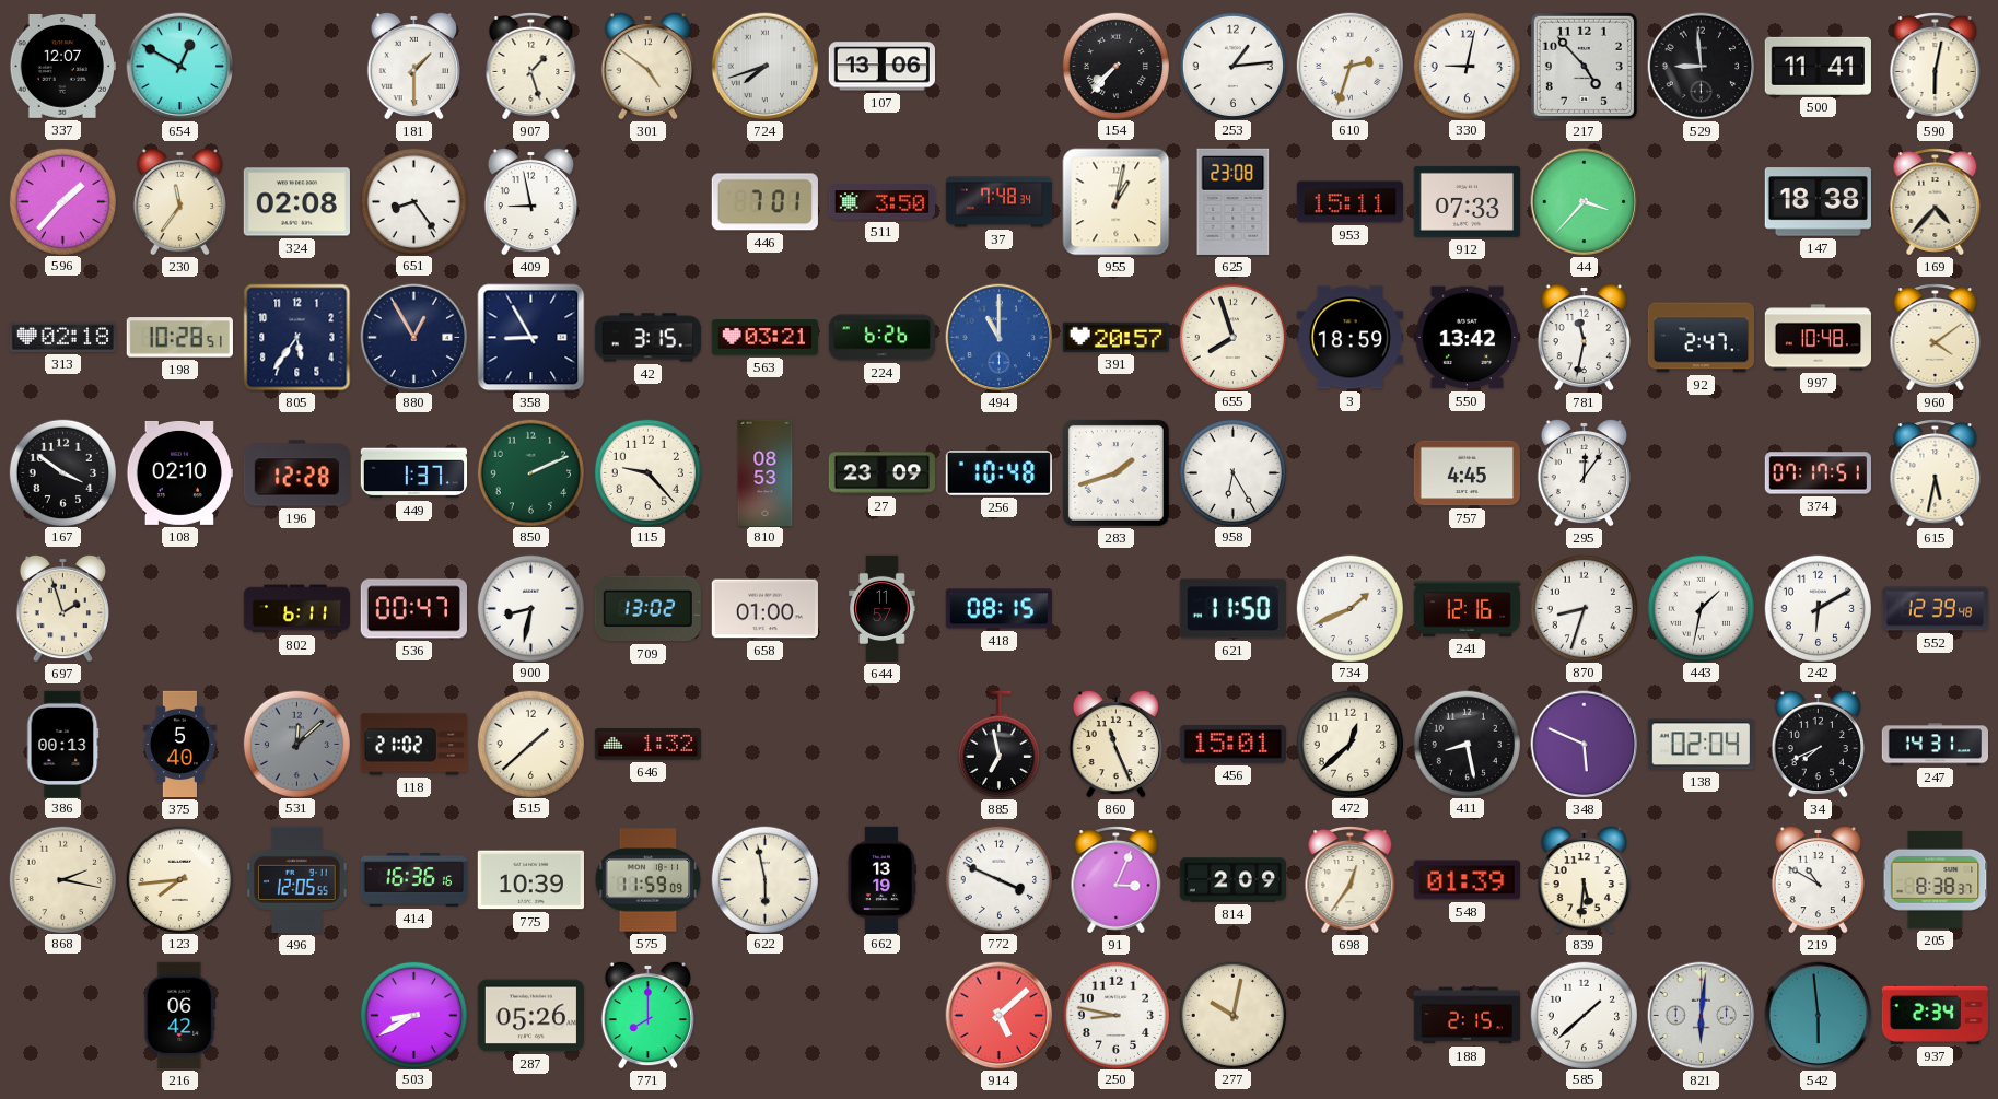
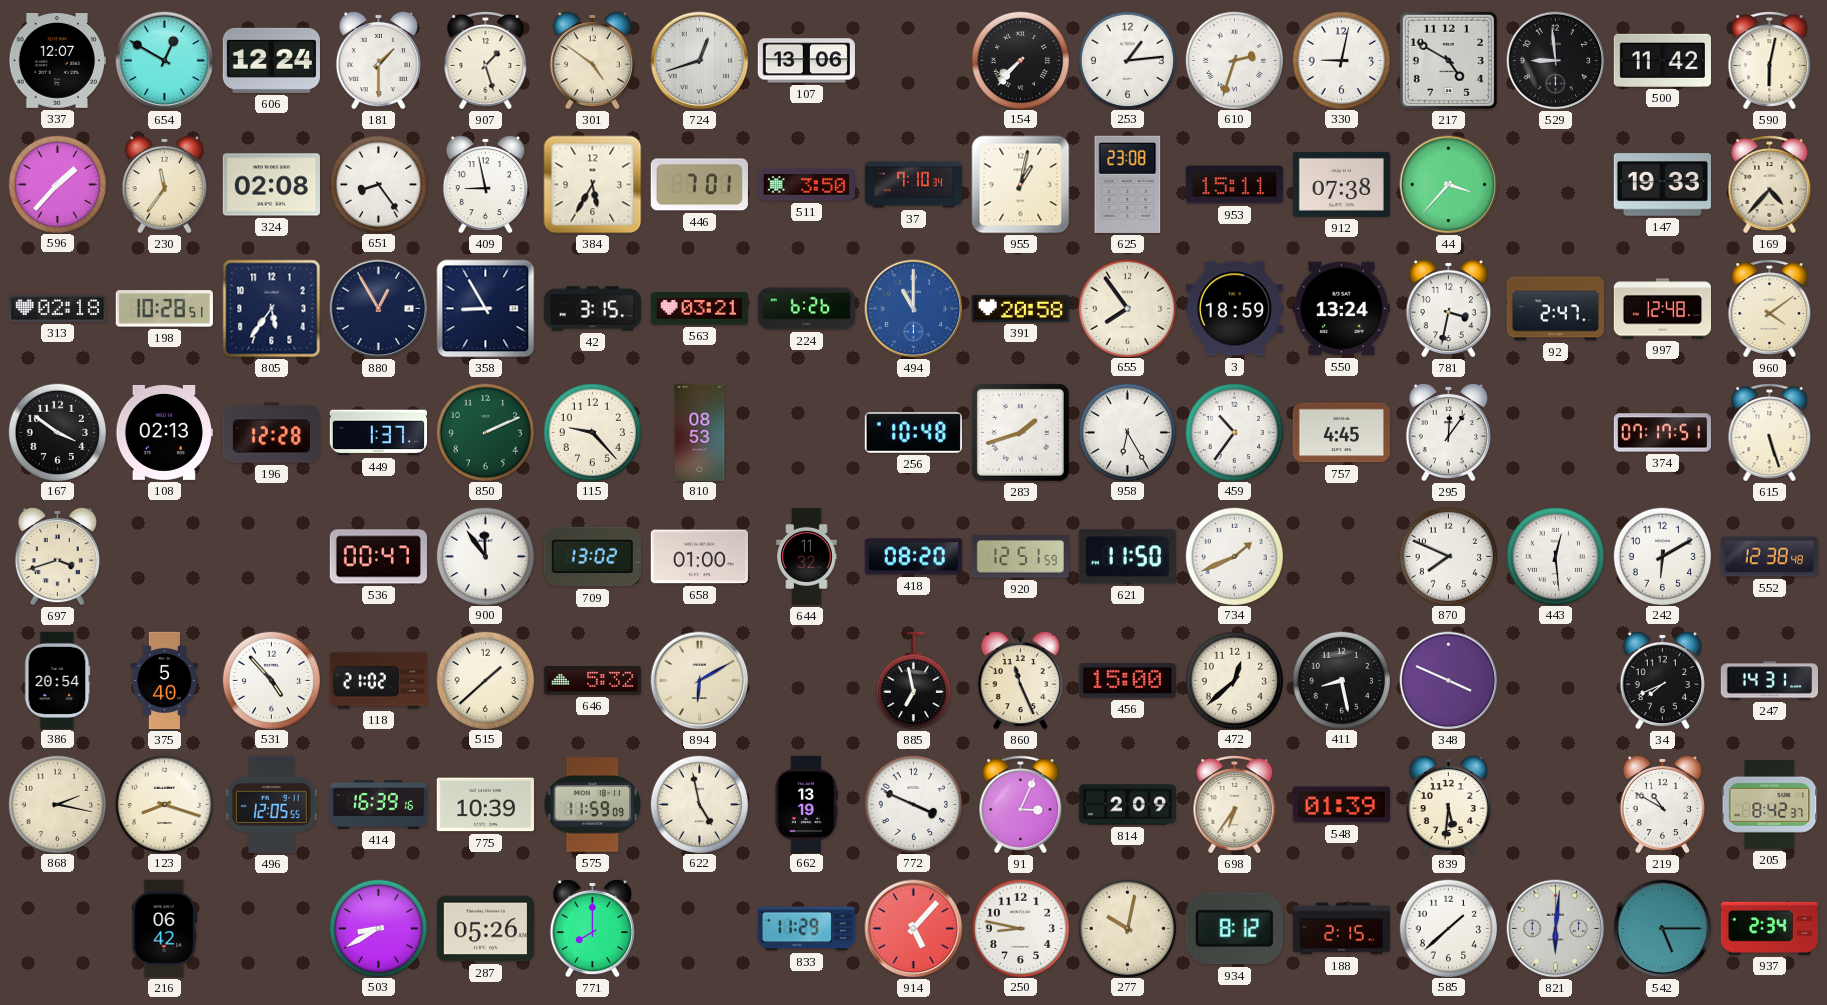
606: none -> 12:24 (271, 60)
724: 7:42 -> 12:42 (700, 61)
217: 4:53 -> 4:50 (1448, 60)
500: 11:41 -> 11:42 (1662, 60)
384: none -> 5:35 (593, 185)
37: 7:48 -> 7:10 (914, 185)
912: 07:33 -> 07:38 (1341, 184)
147: 18:38 -> 19:33 (1662, 185)
391: 20:57 -> 20:58 (1020, 308)
655: 7:57 -> 7:54 (1127, 308)
550: 13:42 -> 13:24 (1341, 309)
781: 11:32 -> 3:32 (1448, 308)
997: 10:48 -> 12:48 (1663, 309)
108: 02:10 -> 02:13 (164, 432)
27: 23:09 -> none (881, 473)
459: none -> 10:36 (1234, 432)
615: 5:32 -> 5:27 (1770, 433)
697: 1:57 -> 3:42 (57, 556)
802: 6:11 -> none (297, 609)
900: 8:32 -> 11:54 (485, 556)
644: 11:57 -> 11:32 (807, 557)
418: 08:15 -> 08:20 (913, 557)
920: none -> 12:51 (1020, 557)
241: 12:16 -> none (1467, 608)
870: 8:33 -> 7:49 (1448, 556)
443: 1:32 -> 12:29 (1555, 556)
552: 12:39 -> 12:38 (1769, 557)
386: 00:13 -> 20:54 (58, 680)
531: 12:08 -> 4:53 (271, 680)
531 dial: grey -> white (271, 680)
646: 1:32 -> 5:32 (592, 681)
894: none -> 6:10 (700, 681)
456: 15:01 -> 15:00 (1127, 681)
348: 5:49 -> 3:49 (1449, 681)
138: 02:04 -> none (1701, 745)
123: 7:44 -> 8:18 (164, 804)
414: 16:36 -> 16:39 (378, 804)
622: 5:58 -> 4:58 (699, 804)
698: 12:36 -> 6:36 (1235, 805)
205: 8:38 -> 8:42 (1770, 804)
833: none -> 11:29 (806, 929)
914: 5:08 -> 5:07 (914, 929)
934: none -> 8:12 (1234, 929)
542: 5:59 -> 5:15 (1663, 929)
